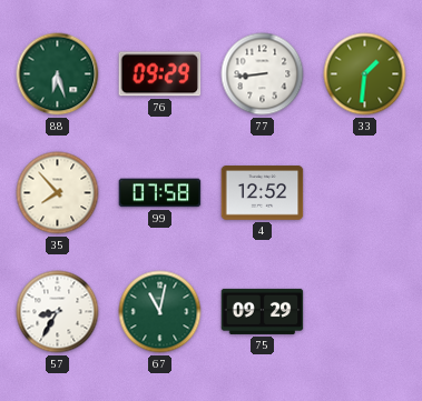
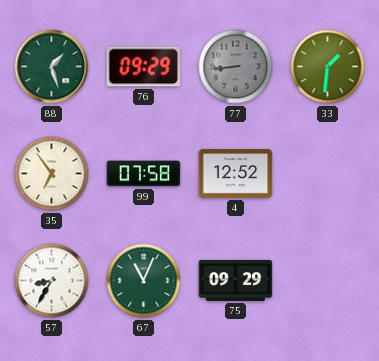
88: 6:27 -> 1:27 (52, 67)
77 dial: white -> grey (236, 67)
35: 7:53 -> 6:54 (52, 174)
67: 11:02 -> 11:04 (144, 281)
